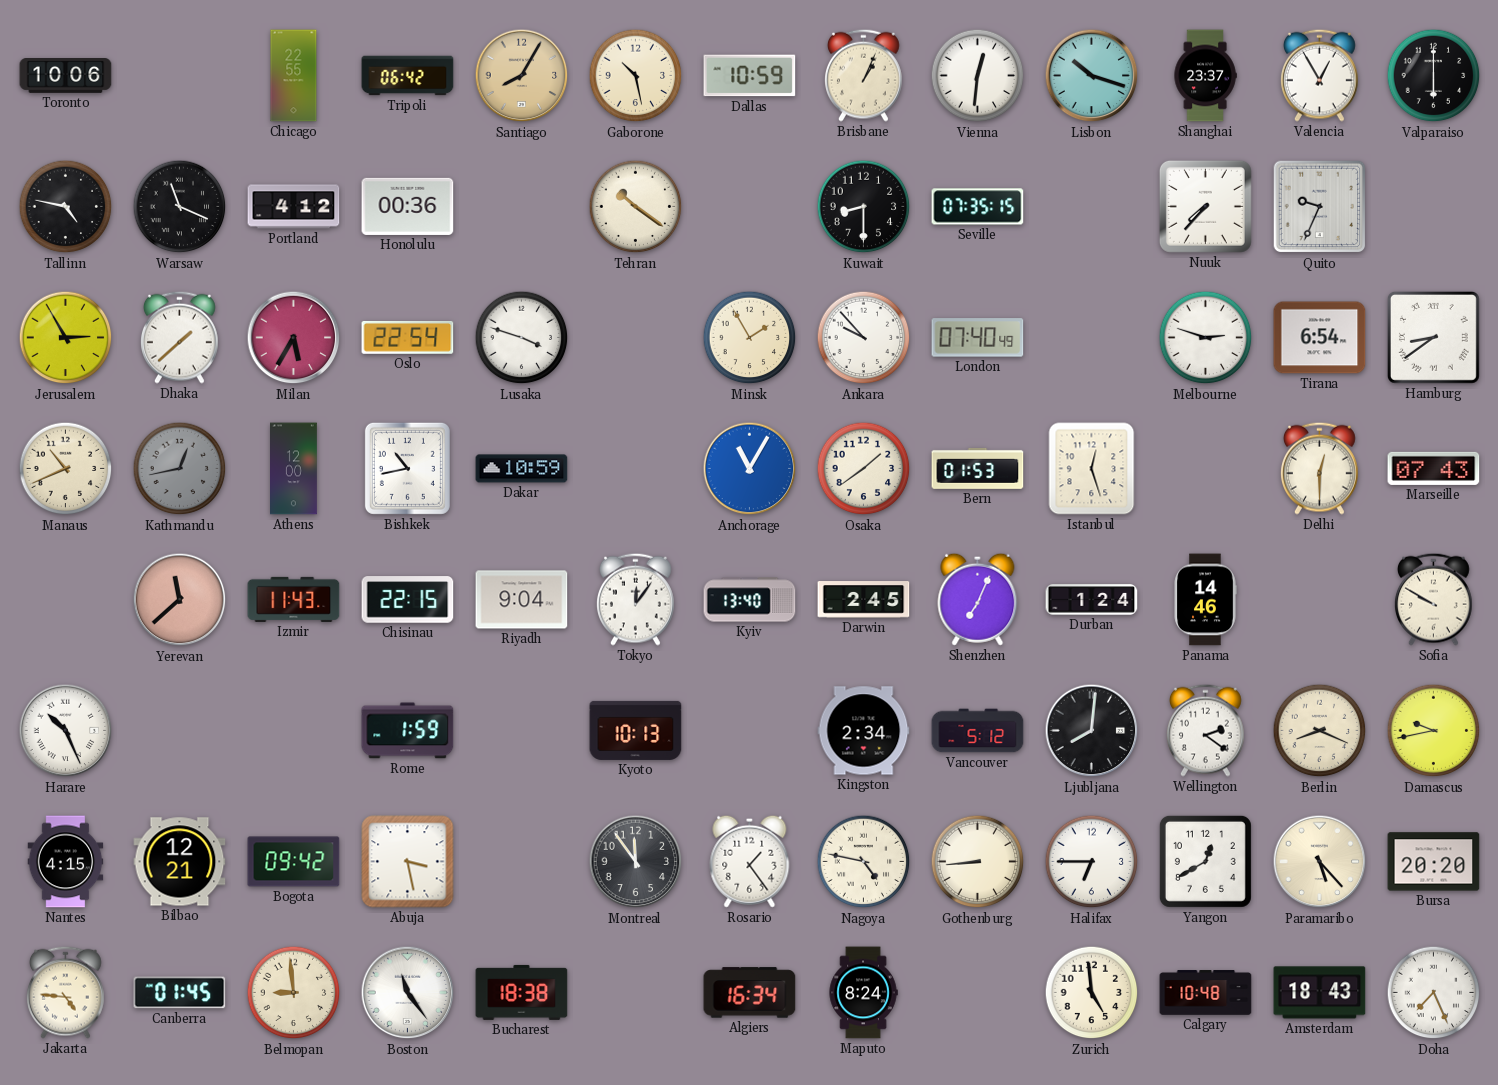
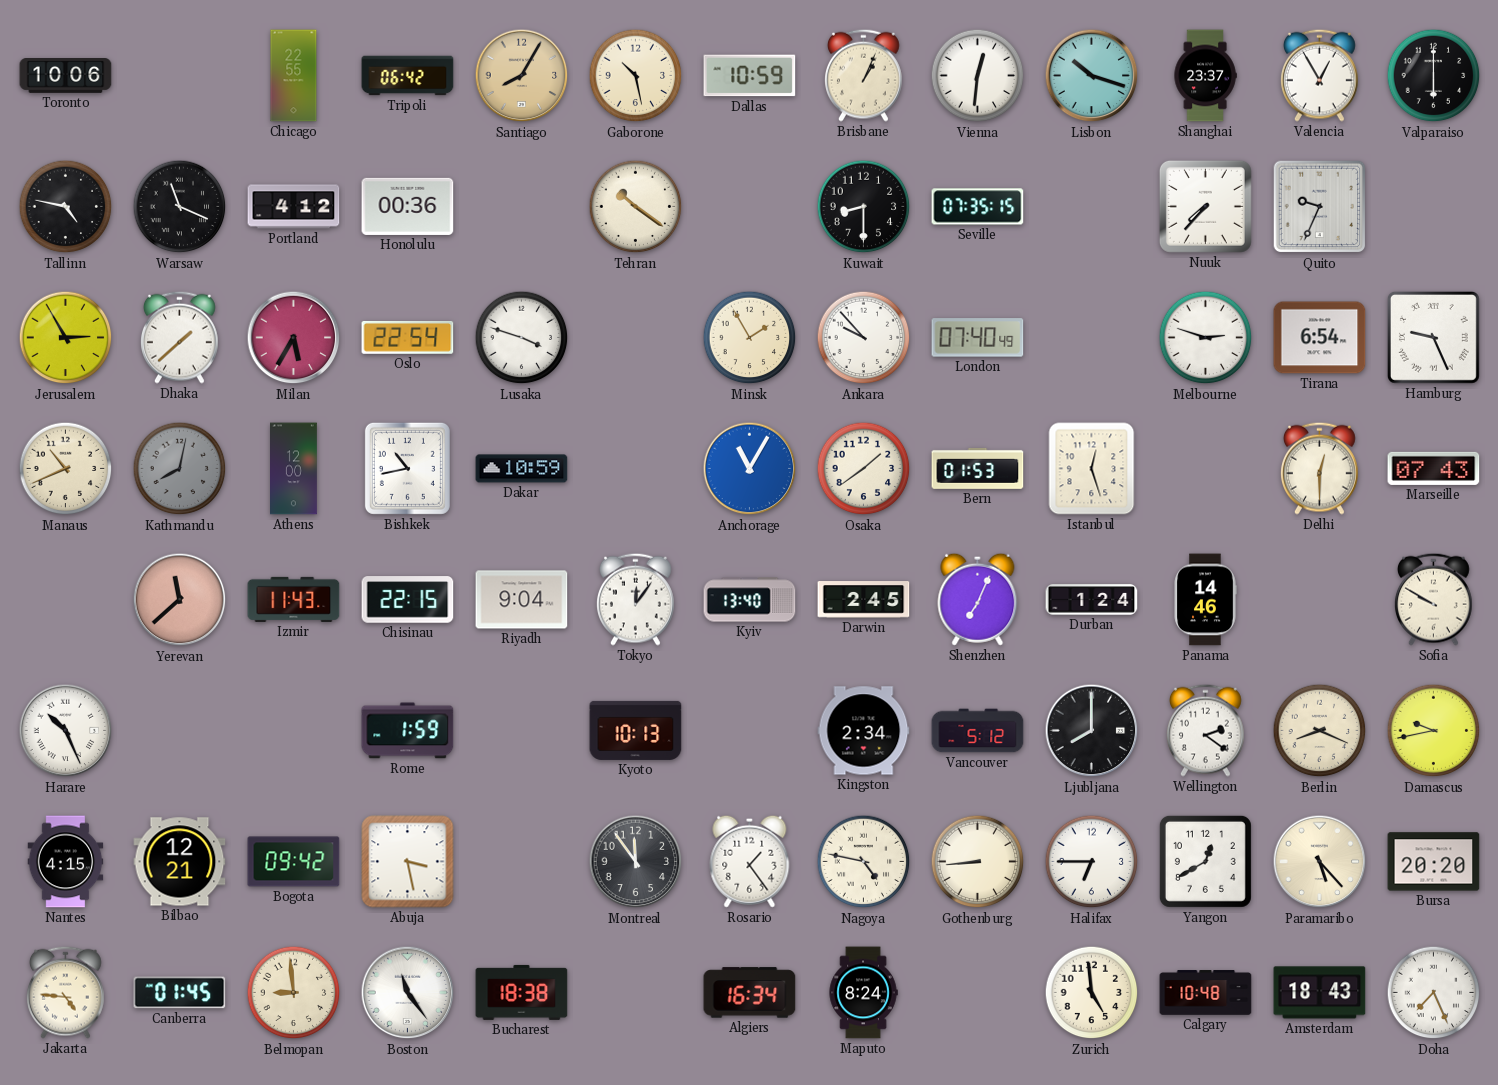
Hamburg: 8:39 -> 9:26 (1433, 337)
Kathmandu: 12:43 -> 8:02 (180, 469)
Ljubljana: 8:01 -> 8:00 (1092, 731)
